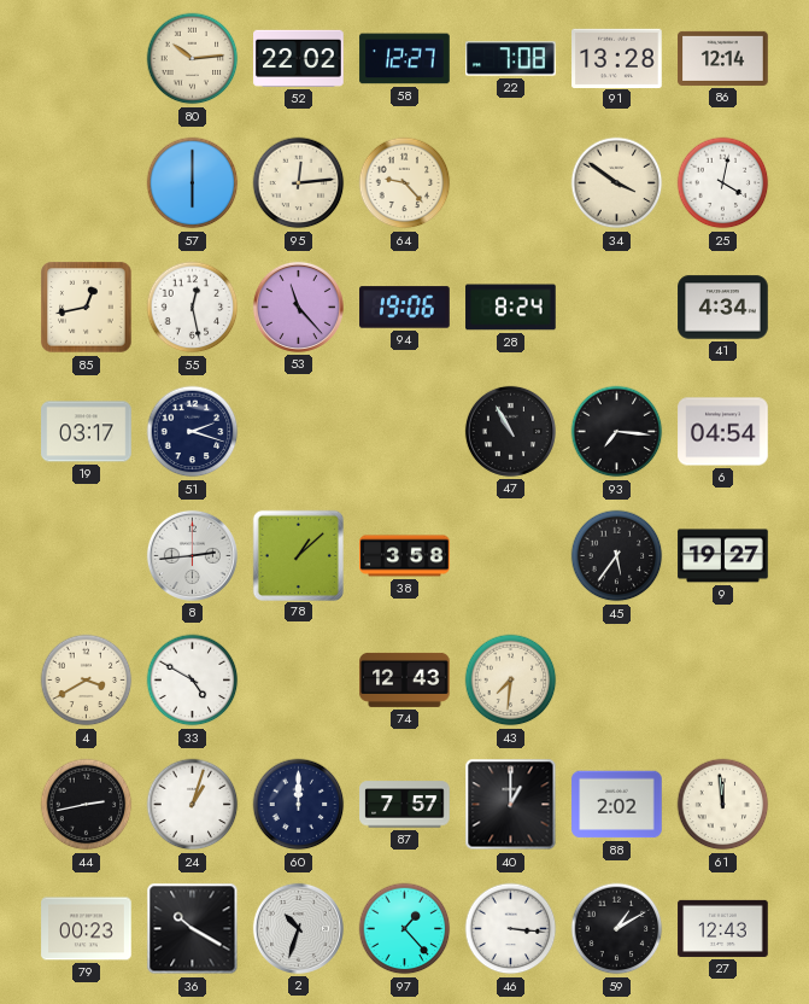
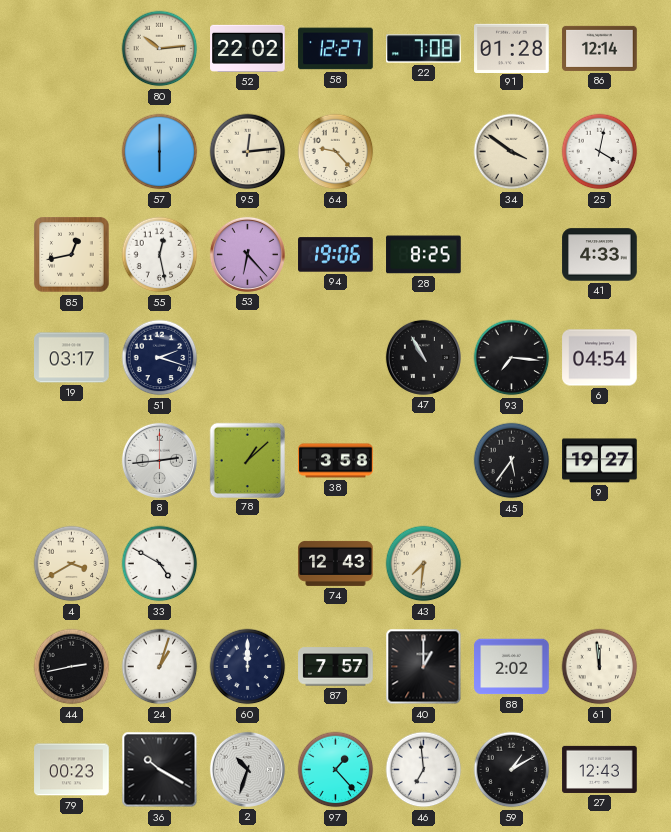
91: 13:28 -> 01:28 (512, 48)
53: 11:23 -> 6:23 (247, 254)
28: 8:24 -> 8:25 (424, 255)
41: 4:34 -> 4:33 (600, 255)
46: 3:16 -> 6:59 (424, 770)
